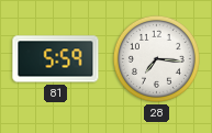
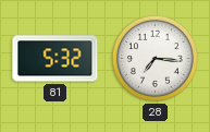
81: 5:59 -> 5:32 (55, 59)
